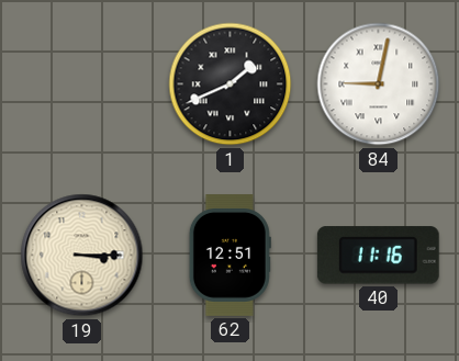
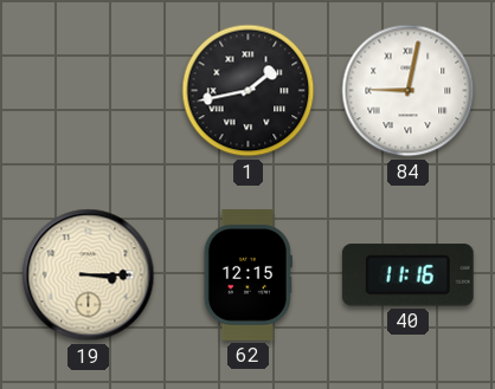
1: 1:41 -> 1:43 (249, 91)
62: 12:51 -> 12:15 (247, 275)
